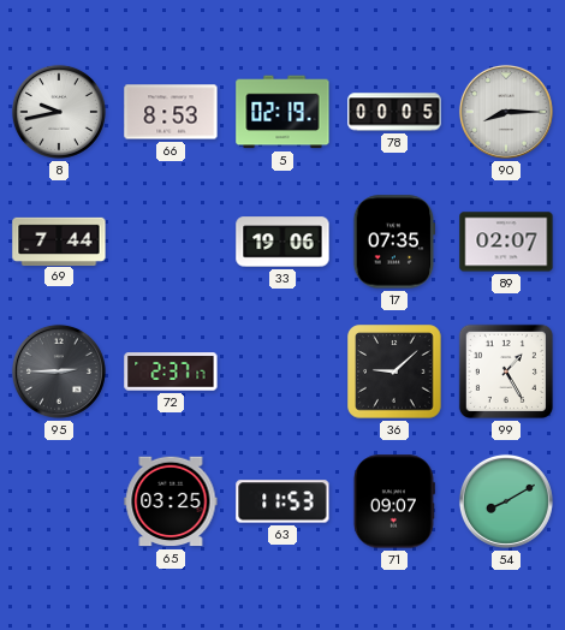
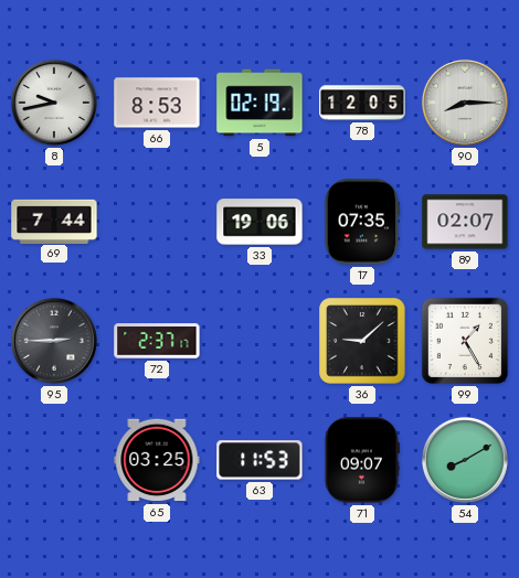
78: 00:05 -> 12:05 (362, 103)
